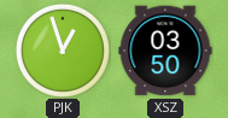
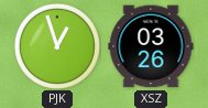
XSZ: 03:50 -> 03:26 (151, 46)
